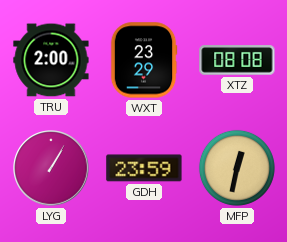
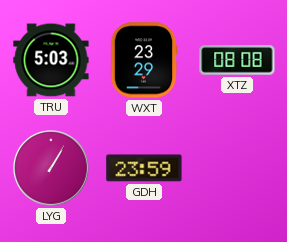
TRU: 2:00 -> 5:03 (51, 60)
MFP: 12:32 -> none (237, 168)
